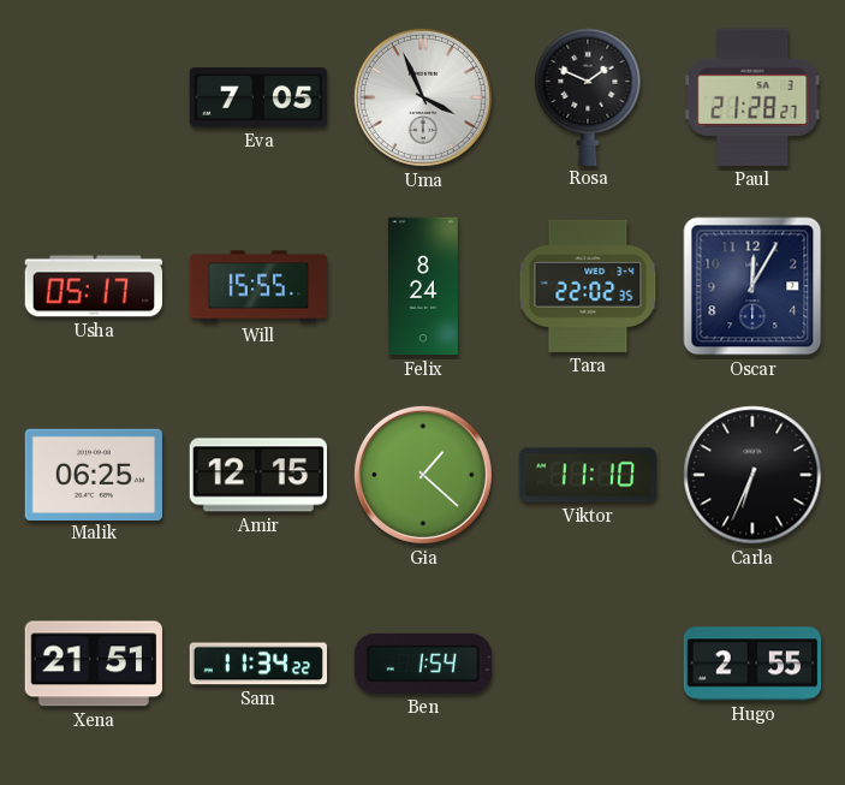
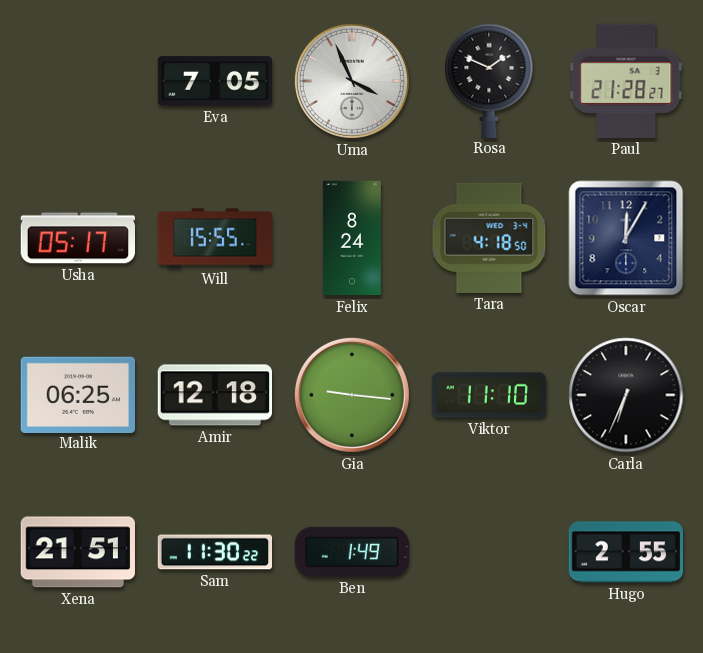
Tara: 22:02 -> 4:18 (489, 238)
Amir: 12:15 -> 12:18 (214, 395)
Gia: 1:22 -> 9:16 (352, 395)
Sam: 11:34 -> 11:30 (214, 552)
Ben: 1:54 -> 1:49 (352, 552)
